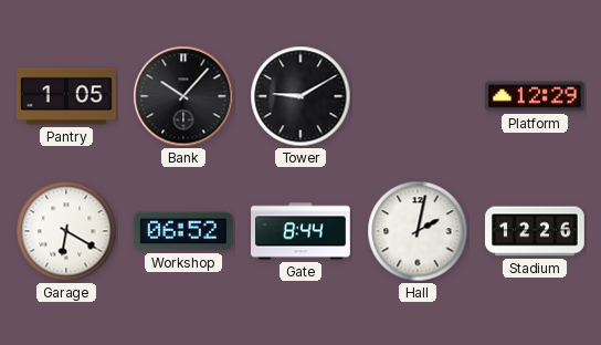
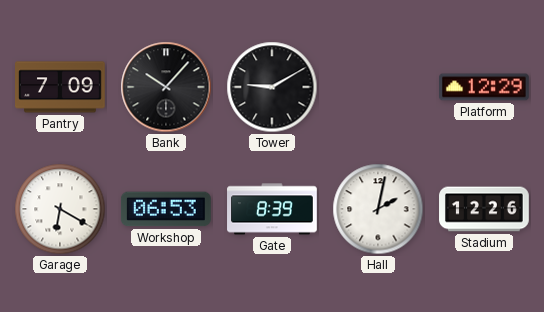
Pantry: 1:05 -> 7:09 (61, 87)
Workshop: 06:52 -> 06:53 (166, 209)
Gate: 8:44 -> 8:39 (272, 209)
